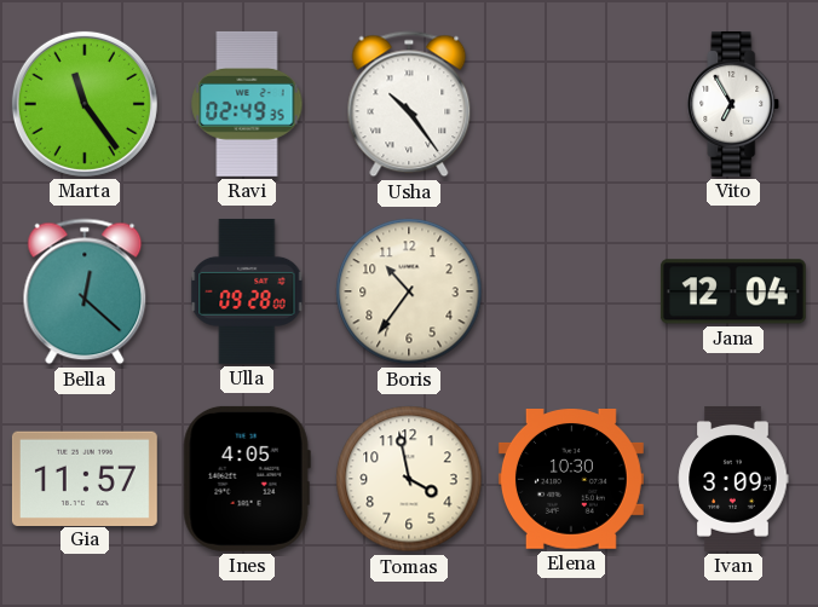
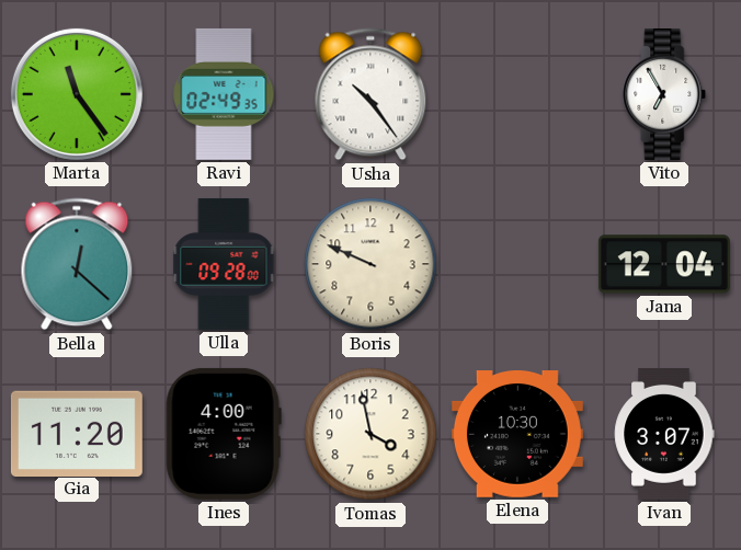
Boris: 10:36 -> 9:49 (371, 264)
Gia: 11:57 -> 11:20 (77, 433)
Ines: 4:05 -> 4:00 (224, 434)
Ivan: 3:09 -> 3:07 (664, 434)
